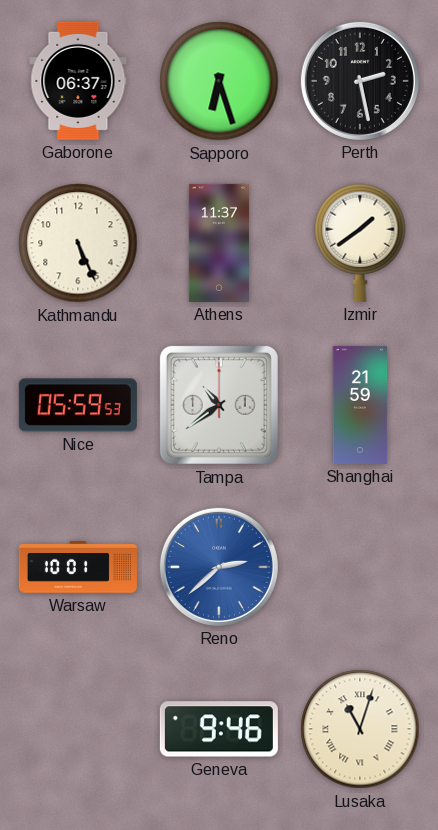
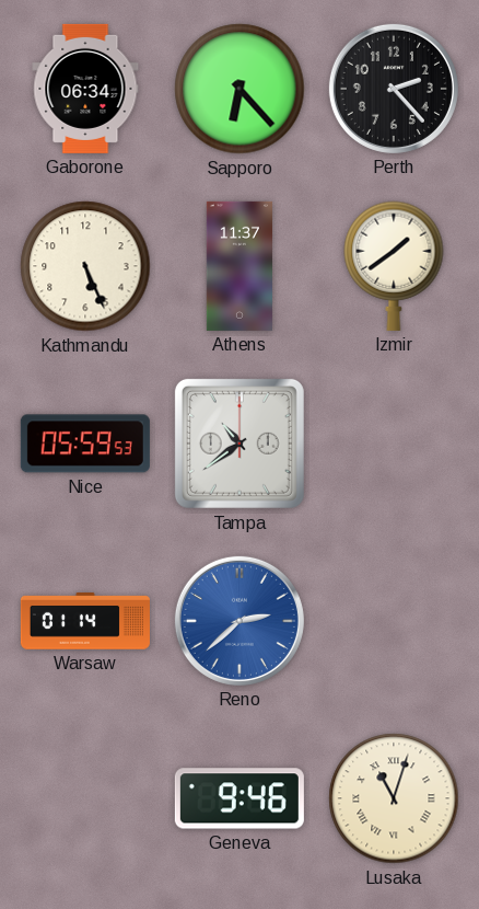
Gaborone: 06:37 -> 06:34 (85, 89)
Sapporo: 6:27 -> 6:23 (240, 89)
Perth: 2:28 -> 2:23 (394, 89)
Shanghai: 21:59 -> none (360, 405)
Warsaw: 10:01 -> 01:14 (85, 621)
